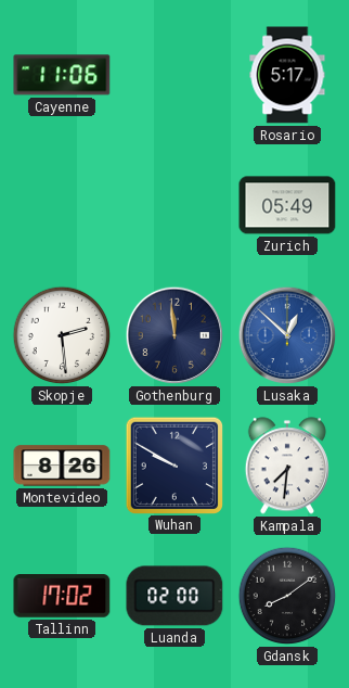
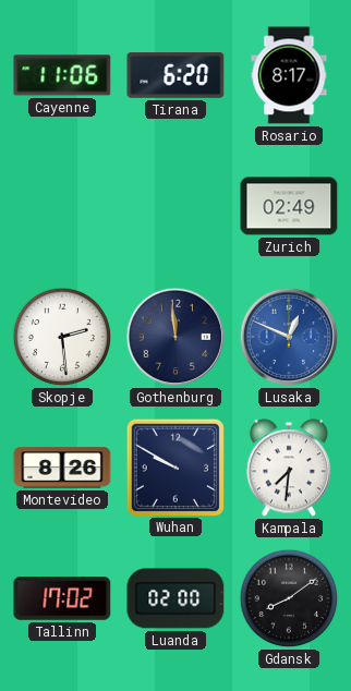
Tirana: none -> 6:20 (175, 76)
Rosario: 5:17 -> 8:17 (289, 75)
Zurich: 05:49 -> 02:49 (289, 206)
Lusaka: 12:52 -> 12:49 (289, 337)
